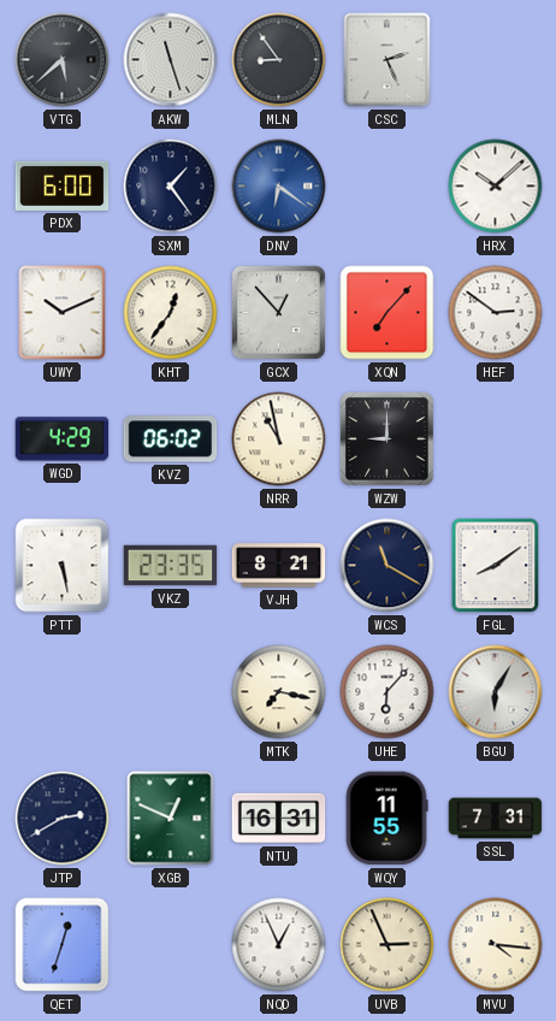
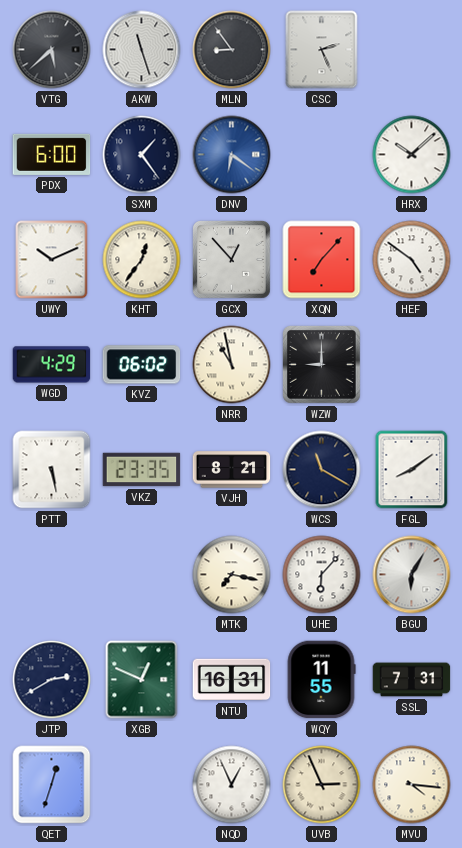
HEF: 2:51 -> 4:51 (412, 260)
